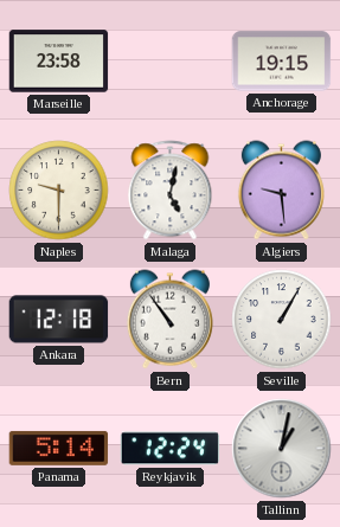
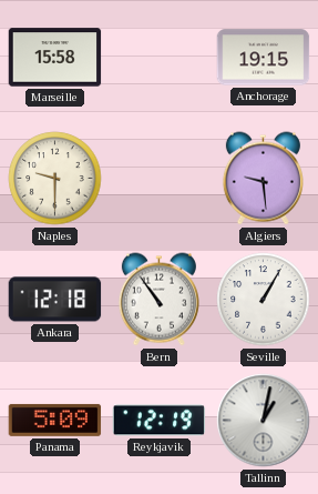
Marseille: 23:58 -> 15:58 (55, 58)
Malaga: 5:02 -> none (171, 191)
Panama: 5:14 -> 5:09 (55, 420)
Reykjavik: 12:24 -> 12:19 (160, 421)
